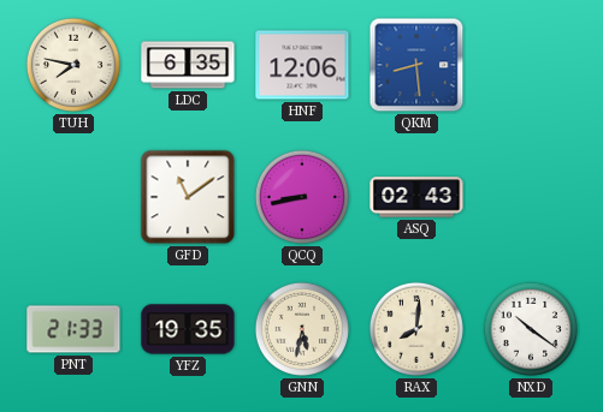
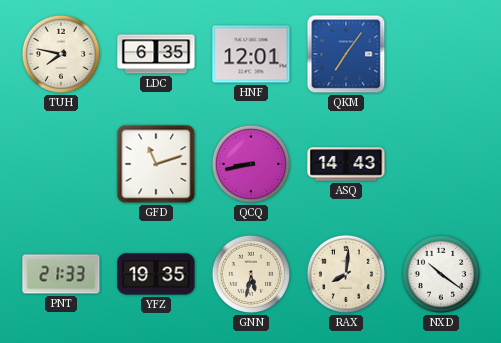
HNF: 12:06 -> 12:01 (251, 54)
QKM: 8:29 -> 7:06 (346, 54)
GFD: 11:09 -> 11:12 (156, 164)
ASQ: 02:43 -> 14:43 (346, 164)
